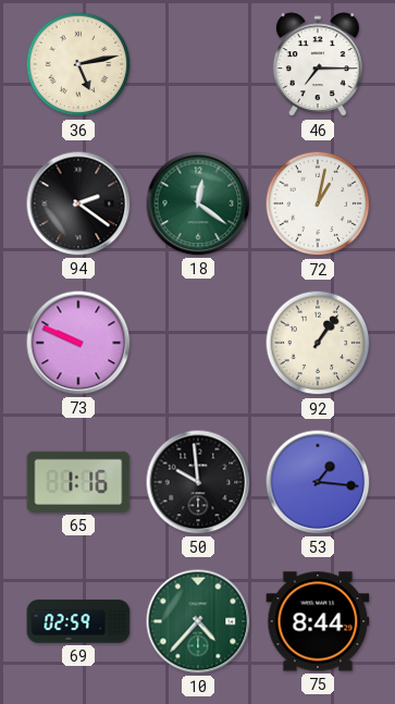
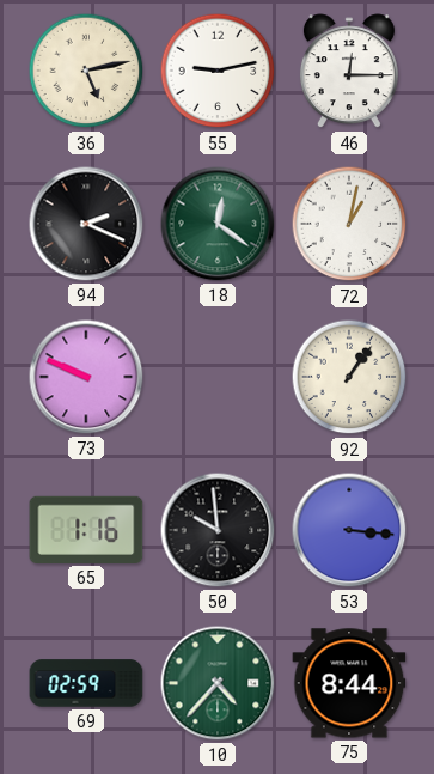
55: none -> 9:13 (218, 71)
46: 7:15 -> 12:15 (349, 72)
94: 2:21 -> 2:19 (86, 224)
53: 1:16 -> 3:16 (349, 530)
